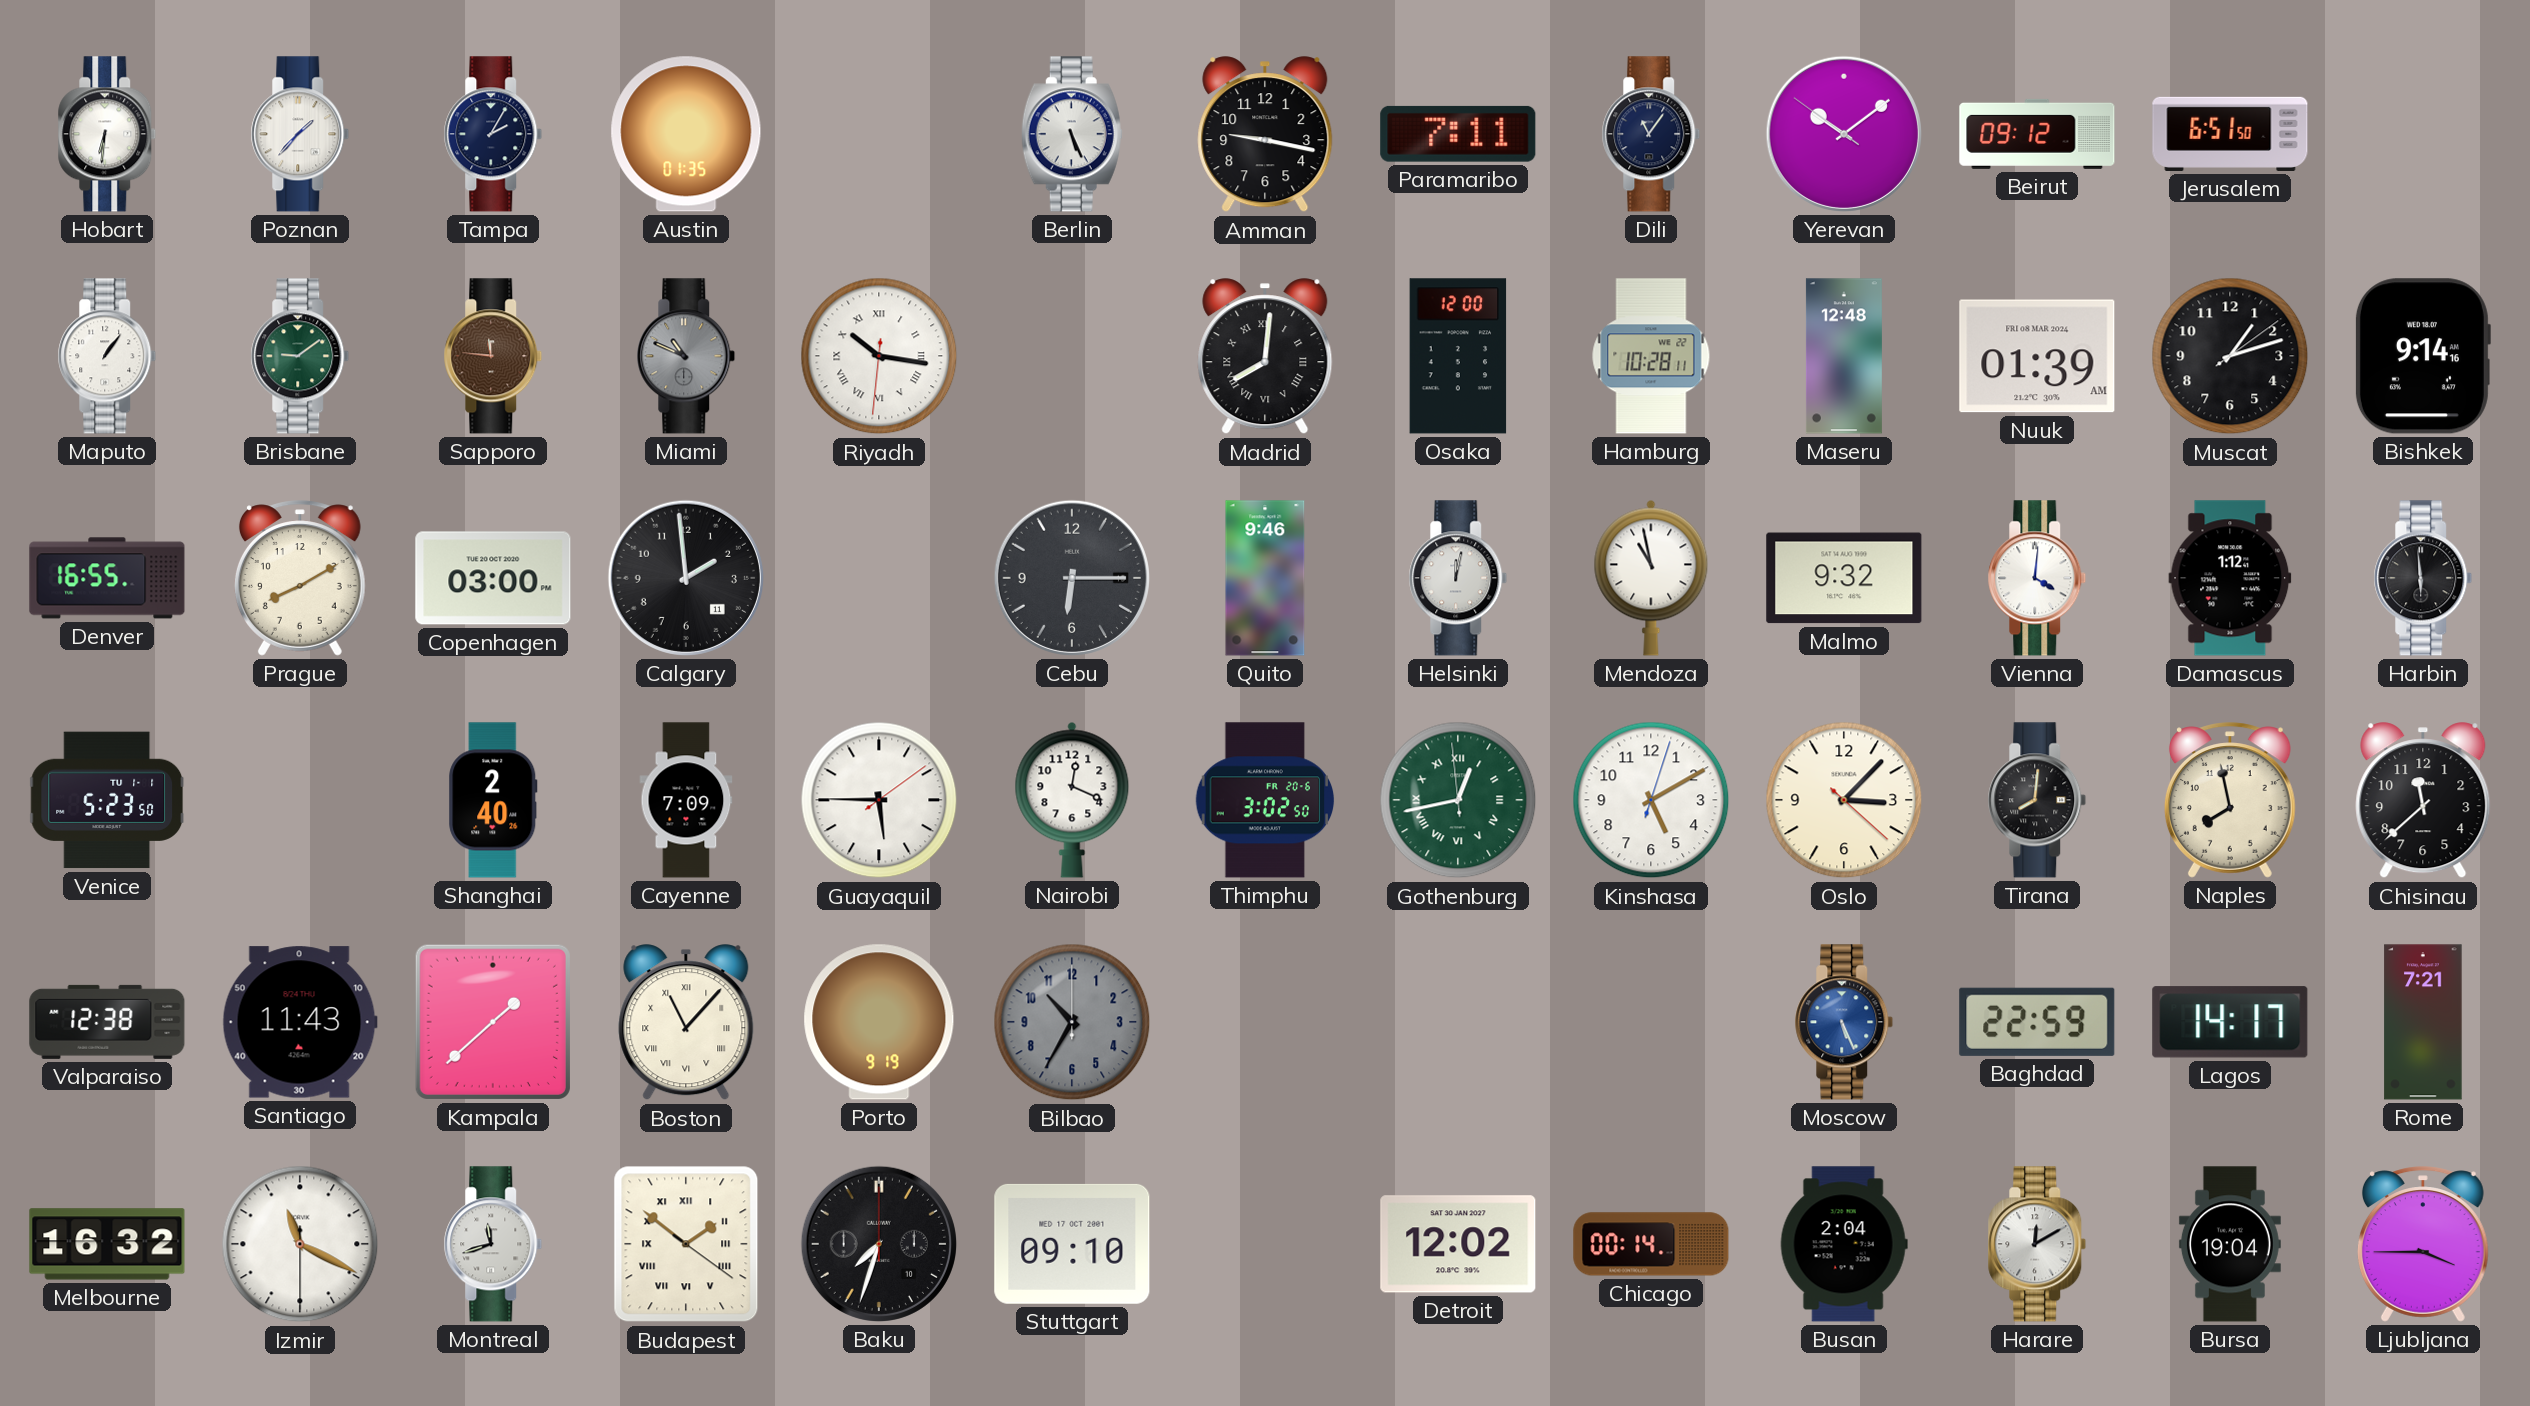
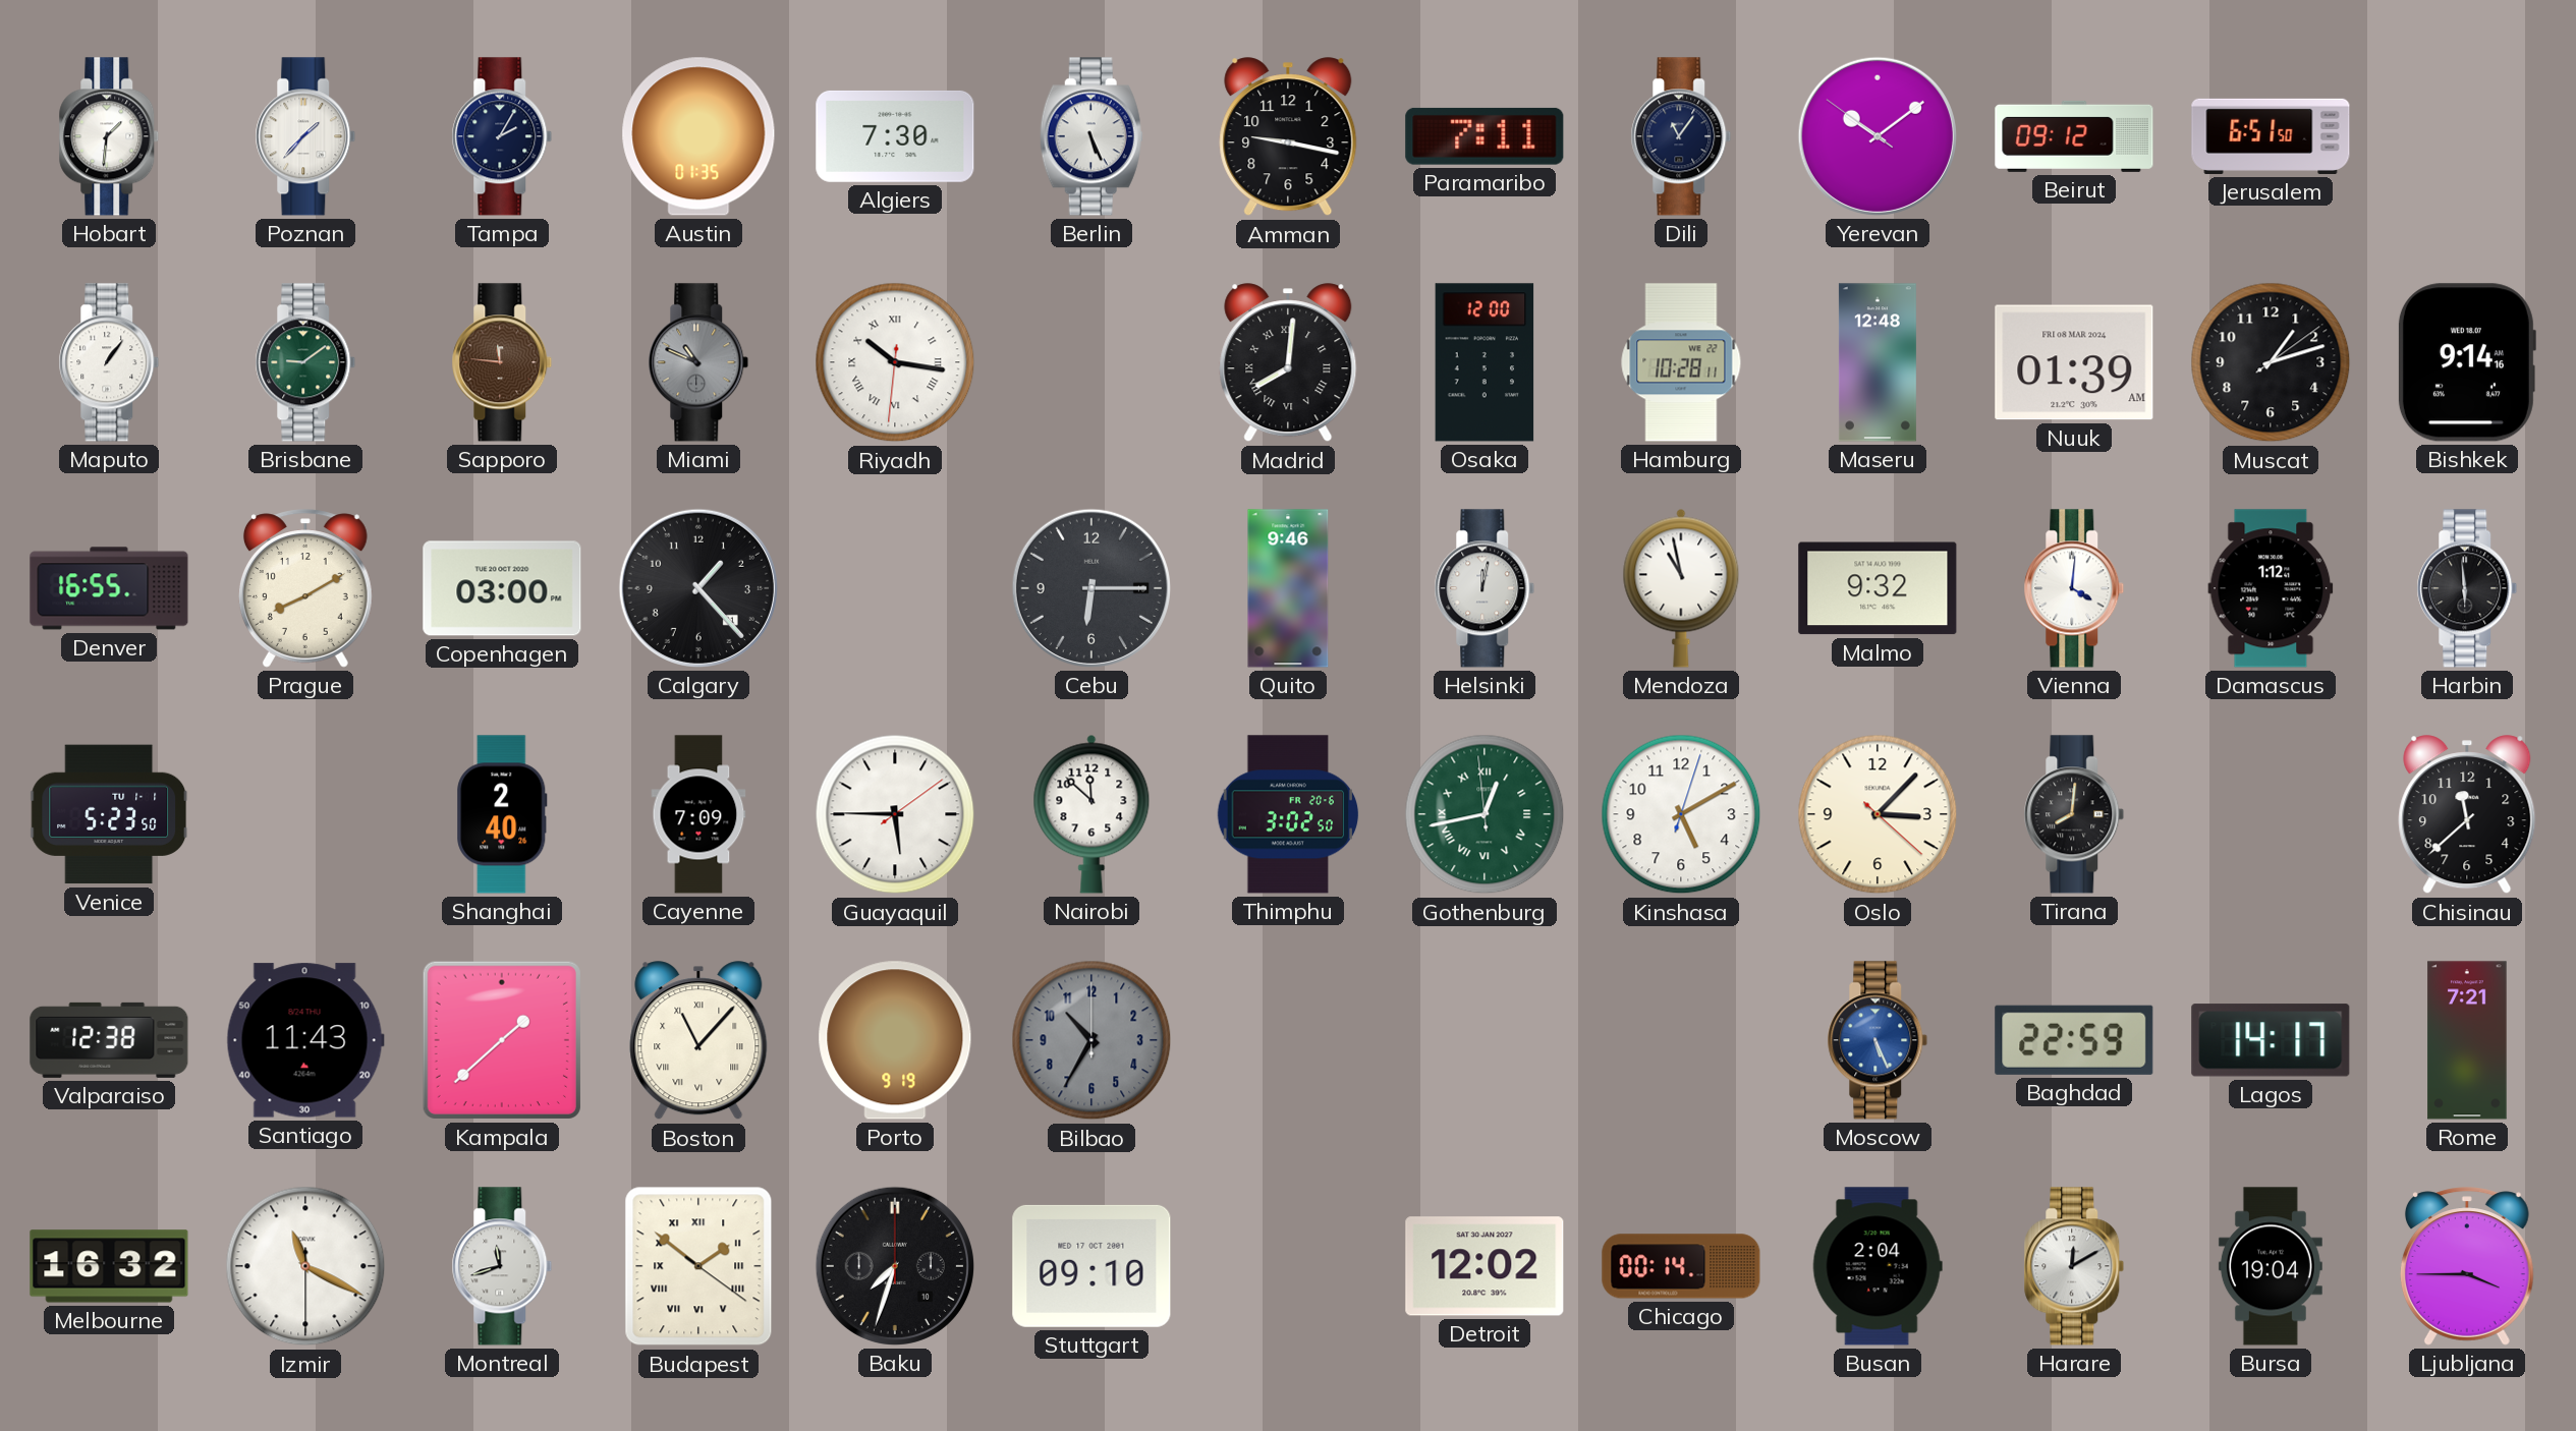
Hobart: 6:31 -> 1:31 (109, 136)
Algiers: none -> 7:30 (895, 136)
Calgary: 1:59 -> 1:23 (698, 588)
Nairobi: 12:19 -> 11:52 (1091, 814)
Naples: 7:58 -> none (2230, 800)
